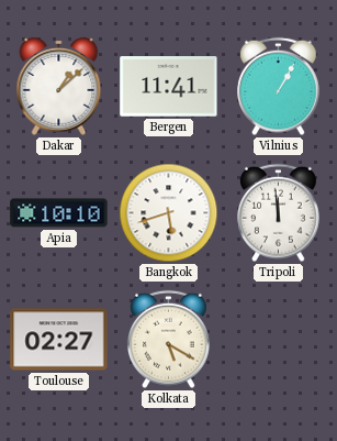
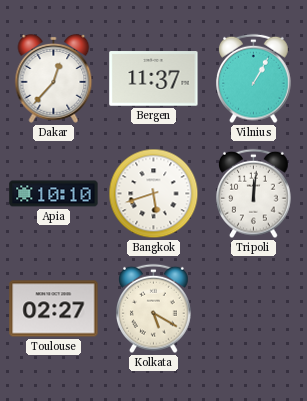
Dakar: 1:08 -> 12:37 (54, 78)
Bergen: 11:41 -> 11:37 (154, 79)
Tripoli: 11:59 -> 12:01 (254, 194)
